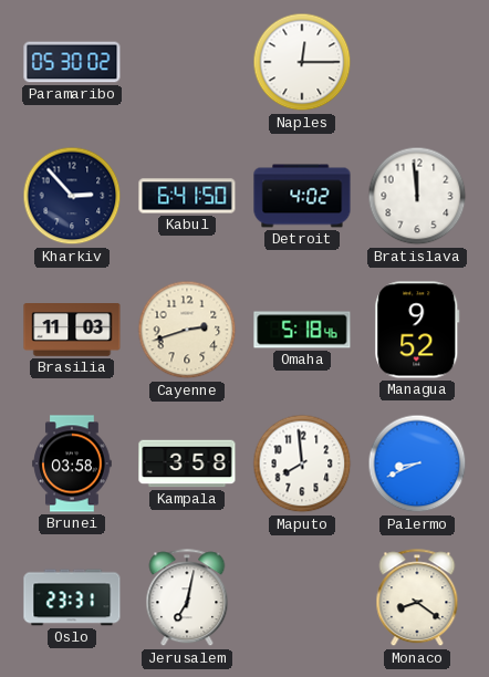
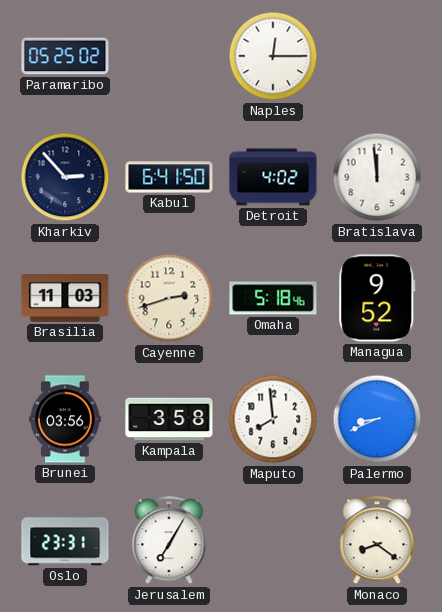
Paramaribo: 05:30 -> 05:25 (65, 56)
Brunei: 03:58 -> 03:56 (65, 419)
Jerusalem: 7:02 -> 7:05 (169, 541)
